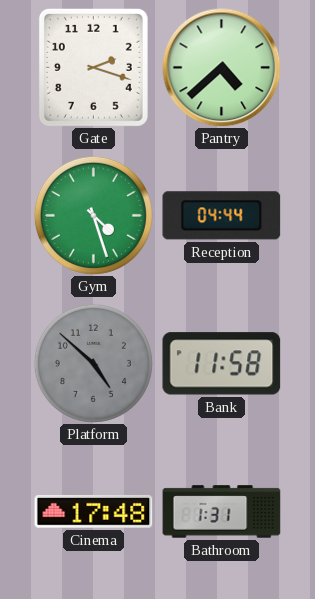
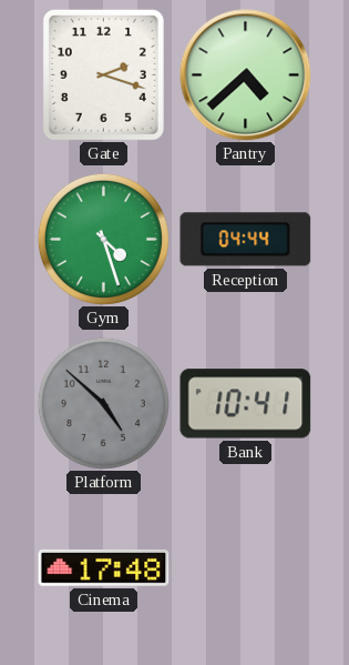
Bank: 11:58 -> 10:41 (246, 404)
Bathroom: 1:31 -> none (222, 512)
